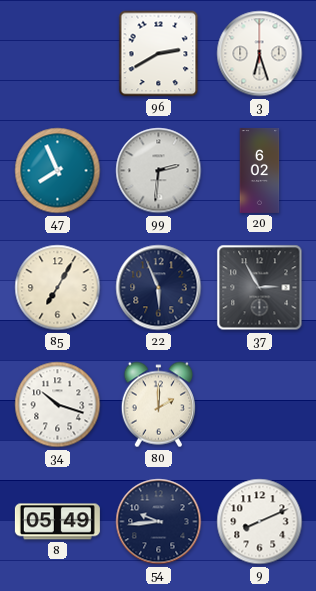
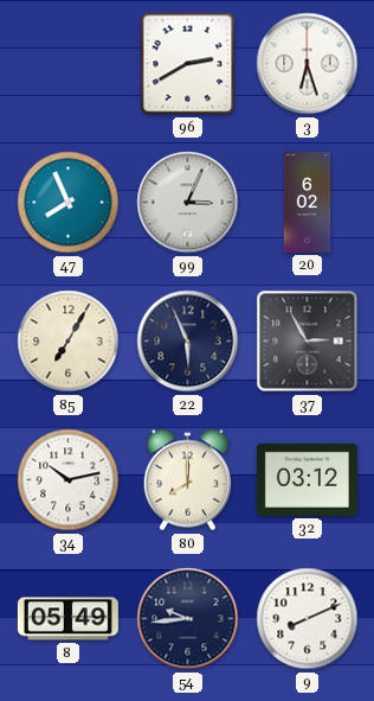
99: 2:31 -> 3:04 (188, 203)
34: 10:18 -> 10:13 (69, 480)
80: 2:00 -> 8:00 (187, 480)
32: none -> 03:12 (307, 479)
